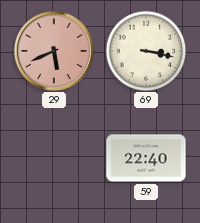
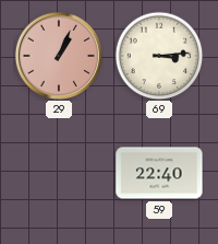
29: 5:41 -> 1:04 (59, 56)
69: 3:17 -> 3:14 (159, 56)
